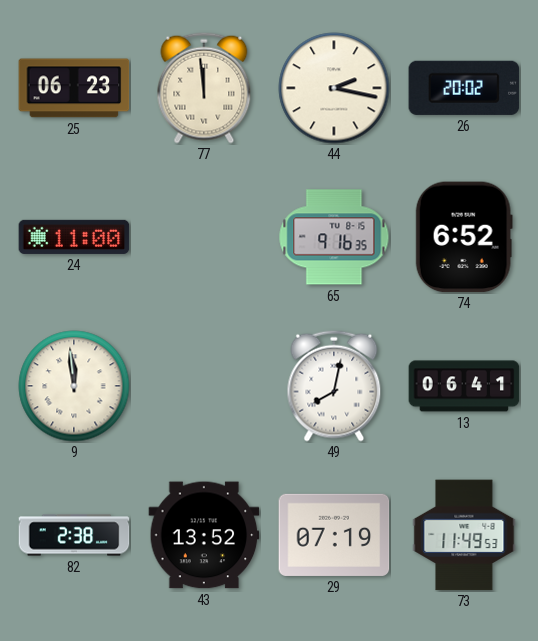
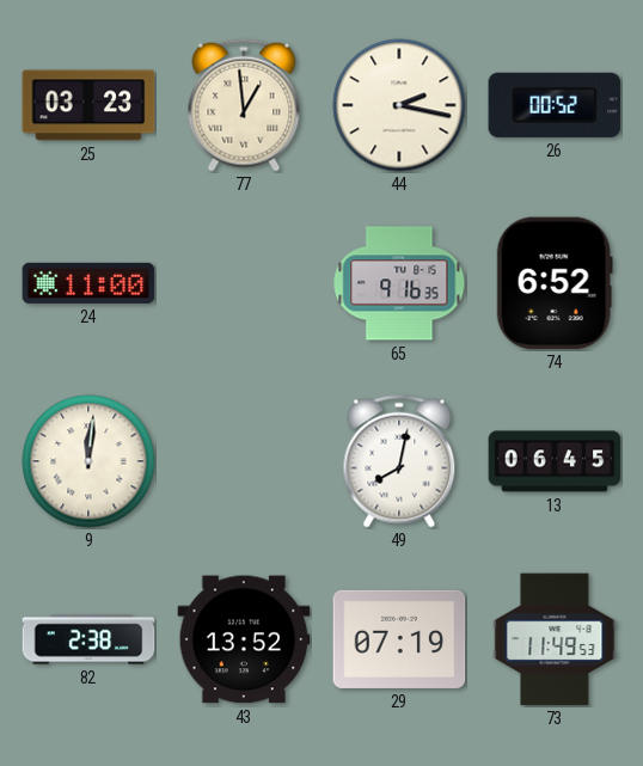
25: 06:23 -> 03:23 (88, 105)
77: 11:59 -> 12:59 (244, 105)
26: 20:02 -> 00:52 (555, 105)
9: 11:59 -> 12:01 (88, 461)
13: 06:41 -> 06:45 (555, 461)
